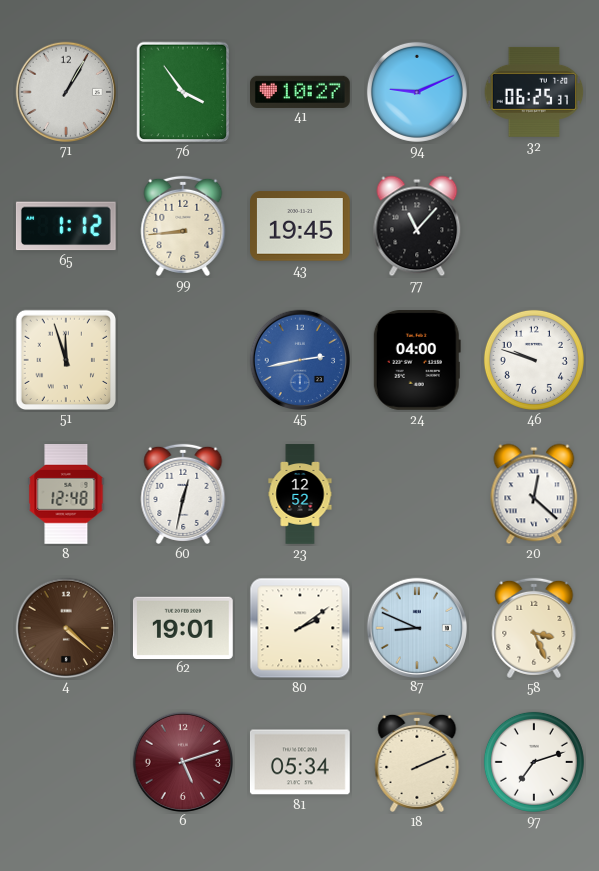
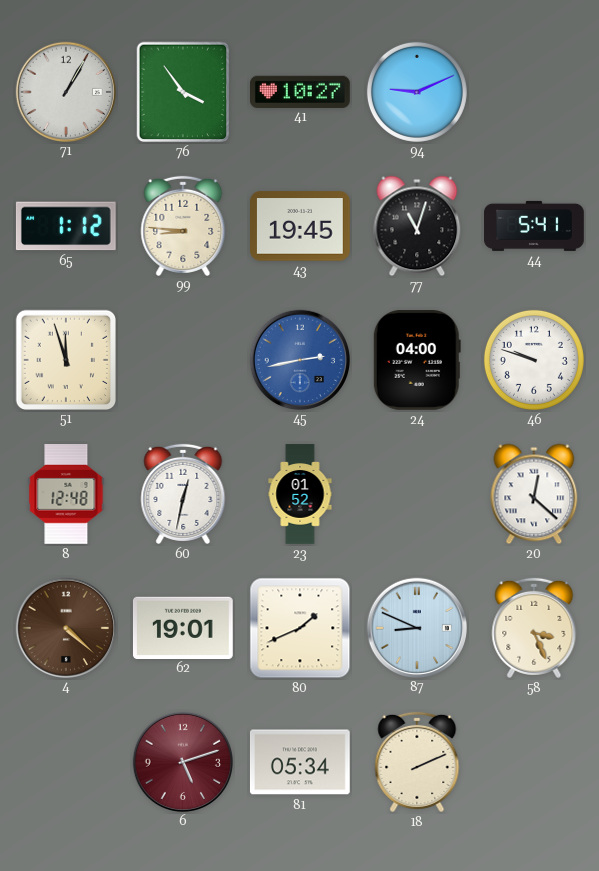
32: 06:25 -> none (534, 92)
99: 8:44 -> 8:46 (183, 226)
77: 11:07 -> 11:03 (417, 226)
44: none -> 5:41 (534, 226)
23: 12:52 -> 01:52 (300, 494)
80: 2:09 -> 1:41 (300, 628)
97: 7:12 -> none (534, 762)
